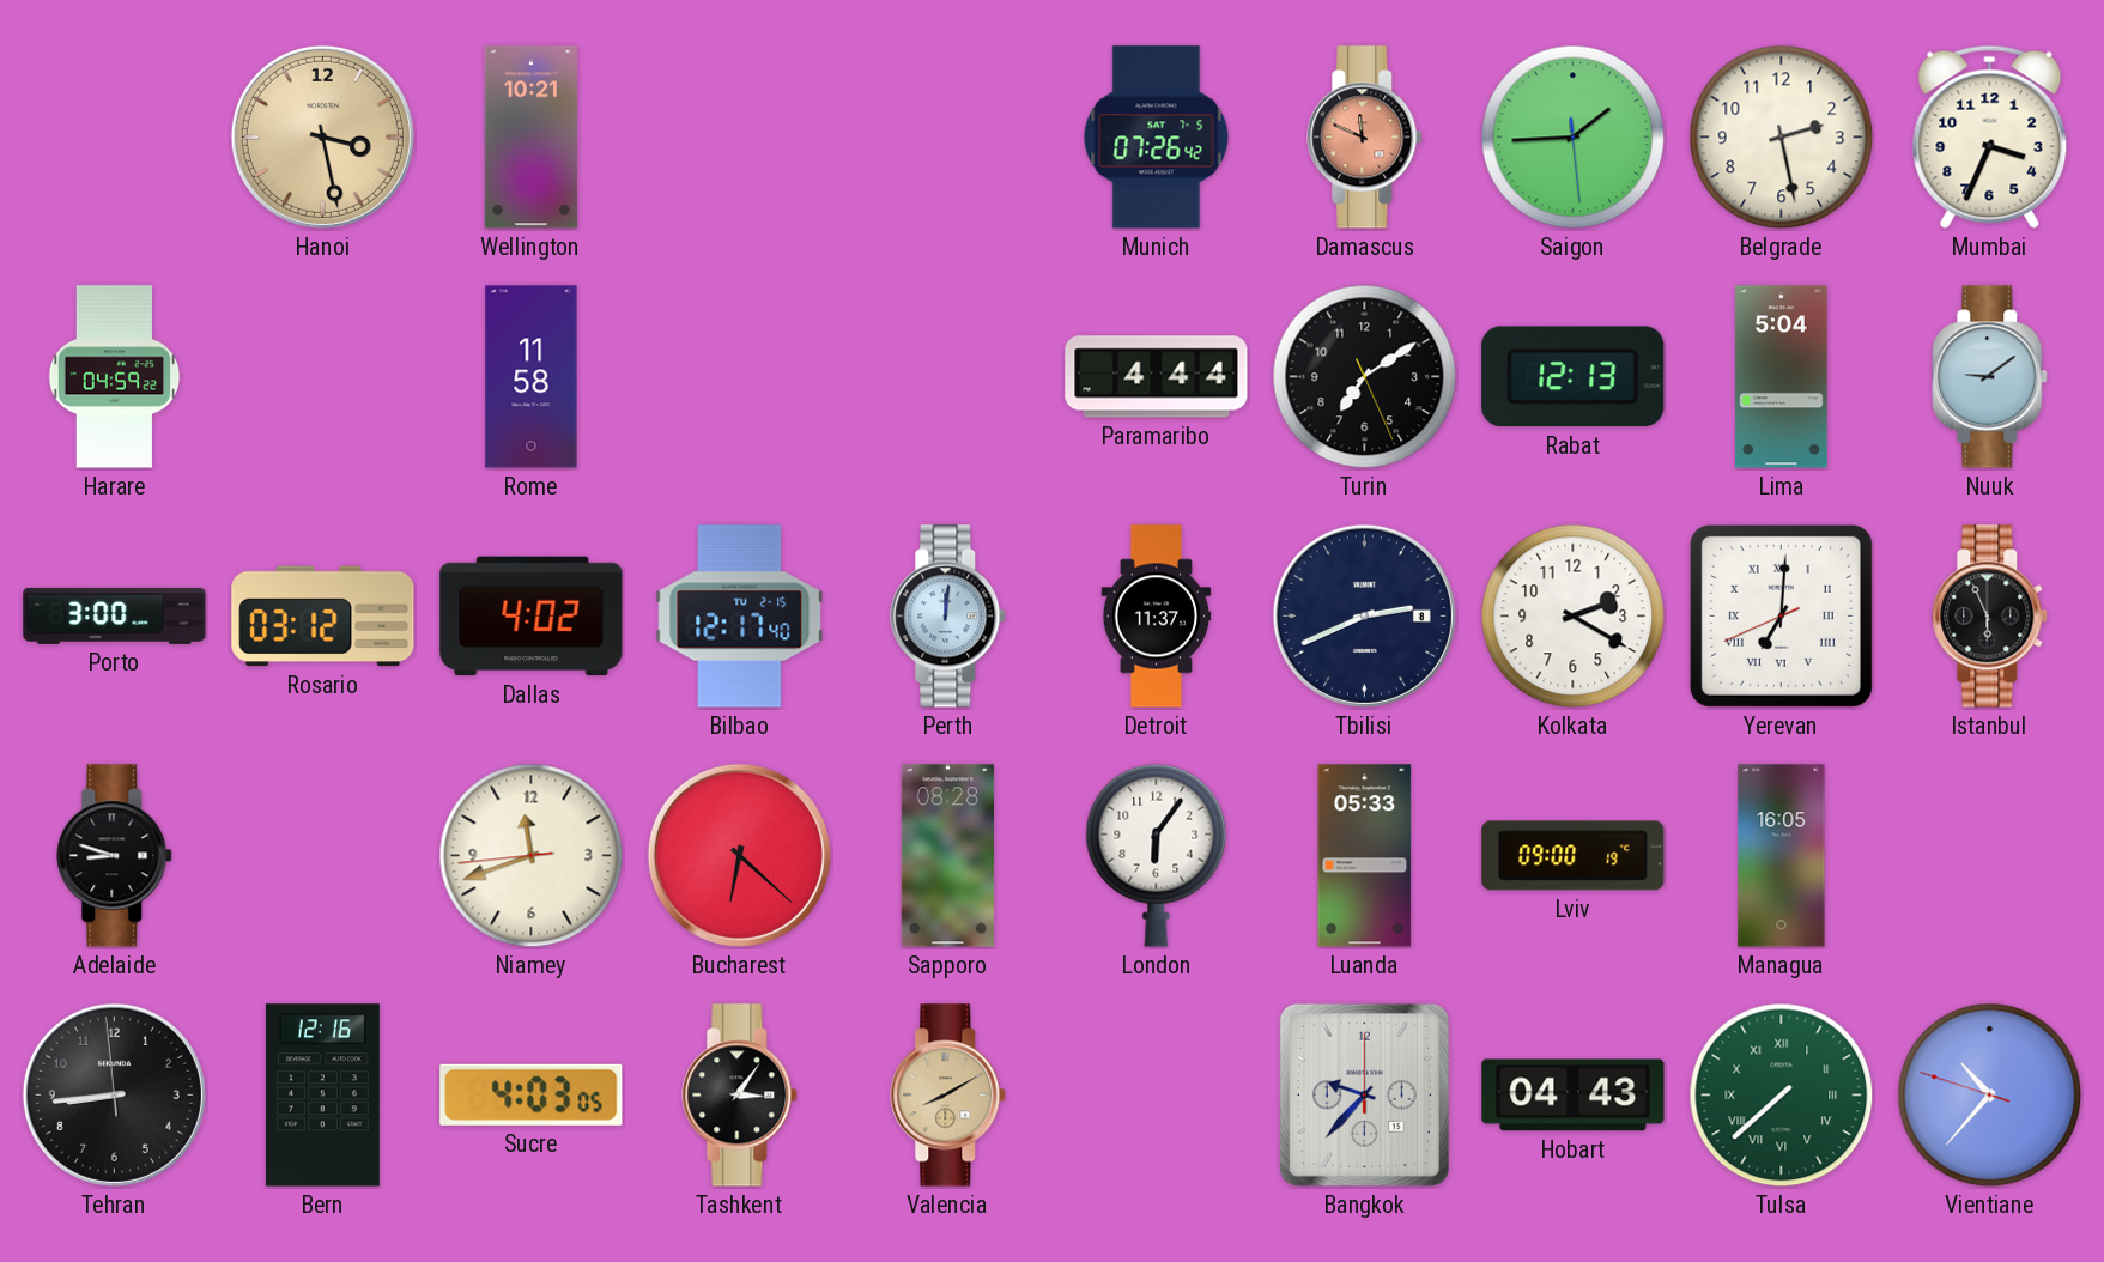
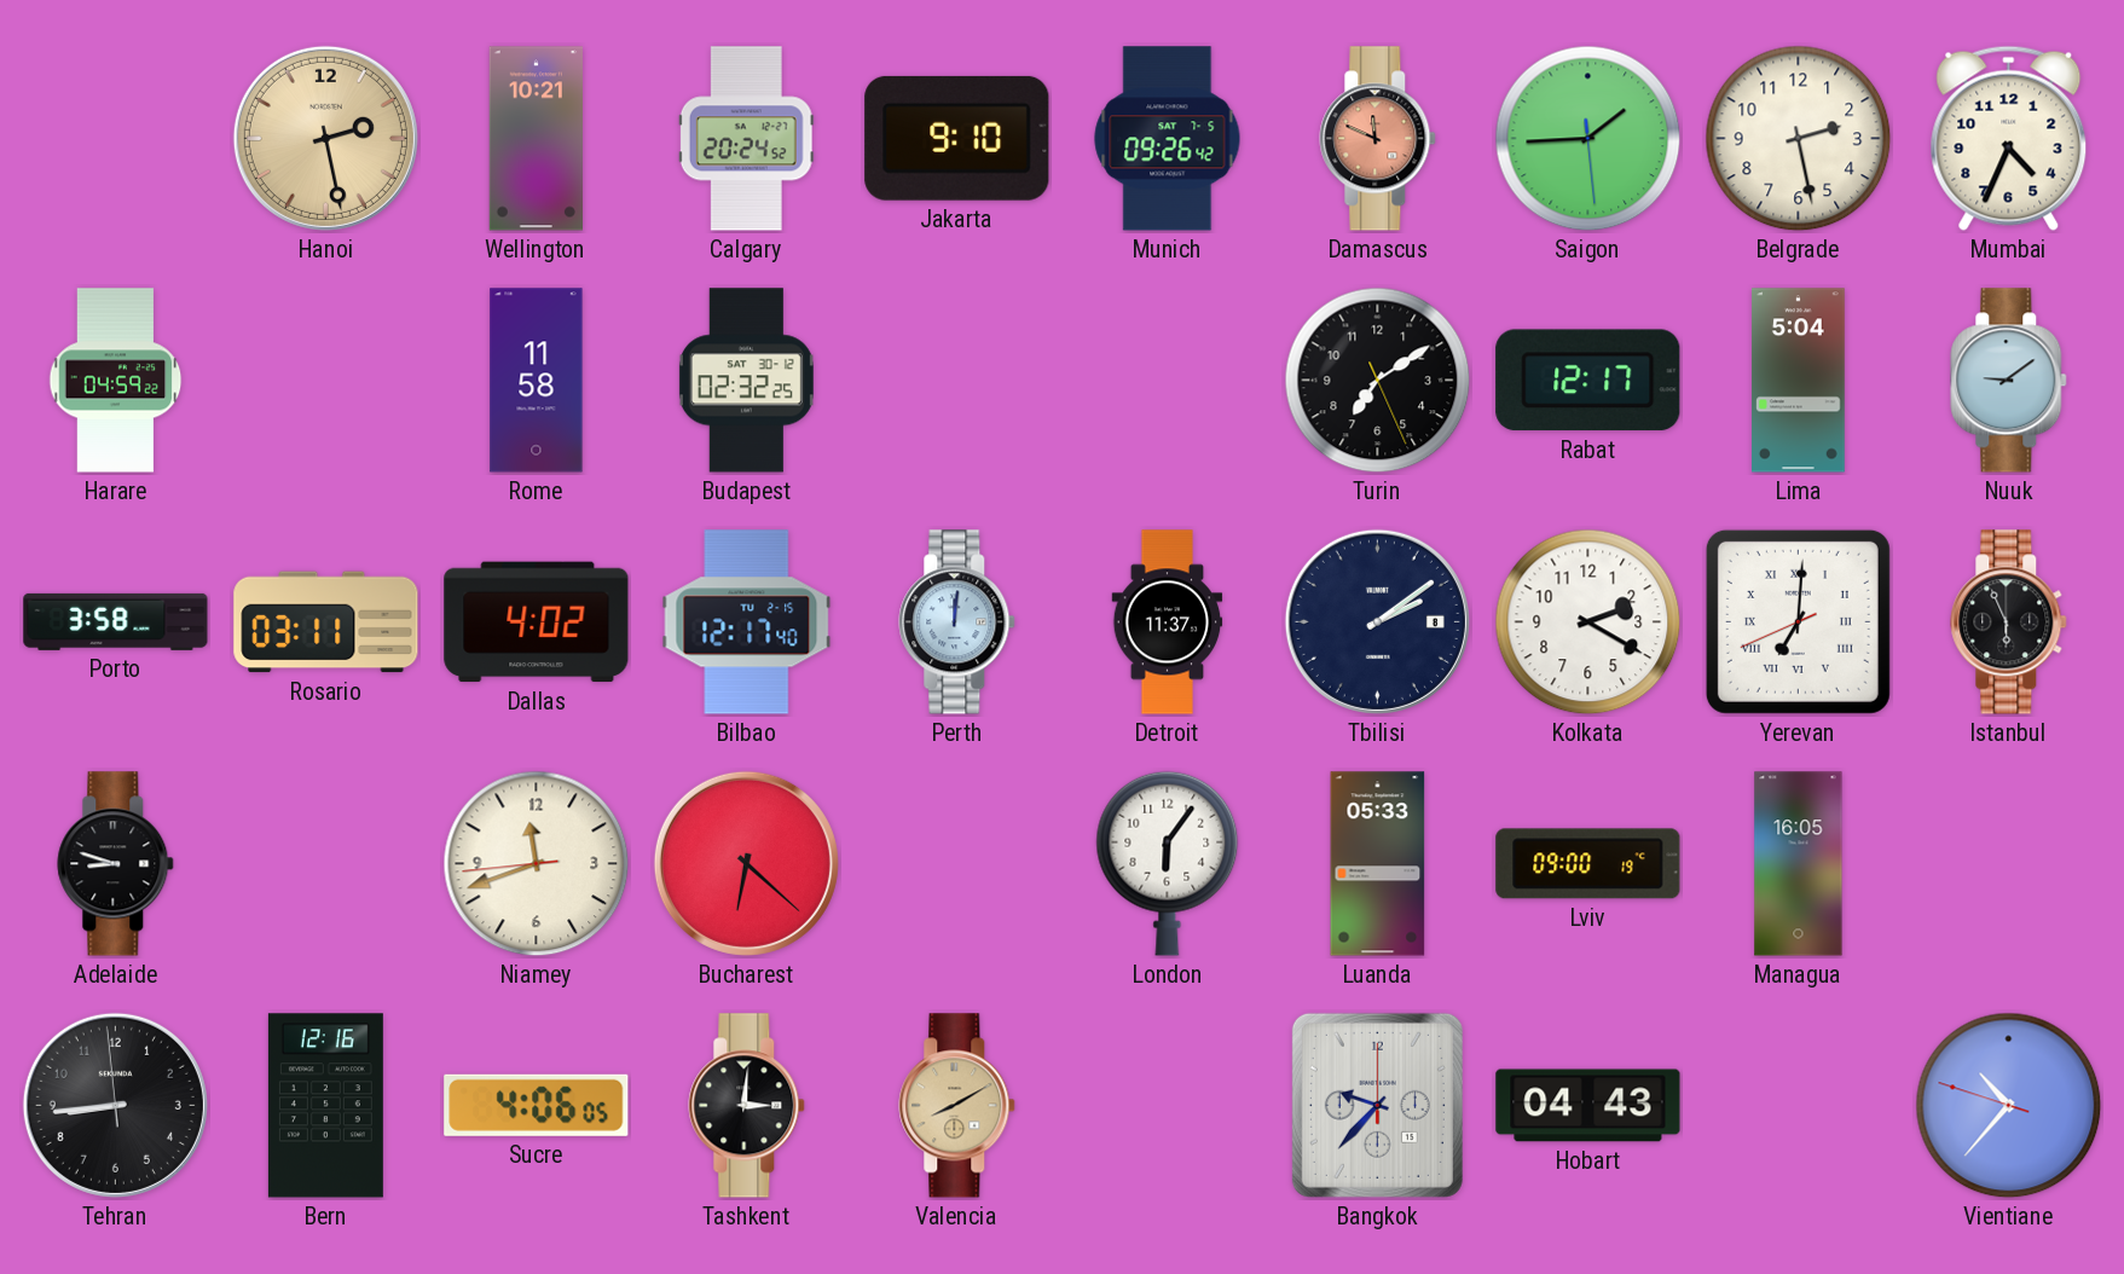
Hanoi: 3:28 -> 2:28 (325, 138)
Calgary: none -> 20:24 (746, 139)
Jakarta: none -> 9:10 (957, 138)
Munich: 07:26 -> 09:26 (1168, 139)
Mumbai: 3:34 -> 4:34 (2009, 138)
Budapest: none -> 02:32 (746, 381)
Paramaribo: 4:44 -> none (1157, 377)
Rabat: 12:13 -> 12:17 (1588, 381)
Porto: 3:00 -> 3:58 (116, 621)
Rosario: 03:12 -> 03:11 (326, 622)
Tbilisi: 2:41 -> 2:09 (1377, 621)
Sapporo: 08:28 -> none (947, 856)
Sucre: 4:03 -> 4:06 (537, 1105)
Tashkent: 3:06 -> 3:01 (747, 1106)
Tulsa: 7:38 -> none (1782, 1096)
